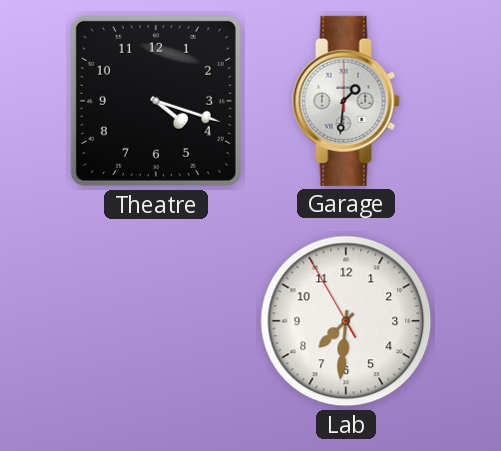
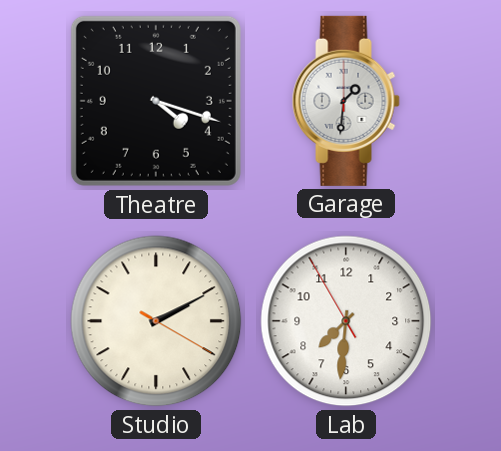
Studio: none -> 2:10 (156, 321)
